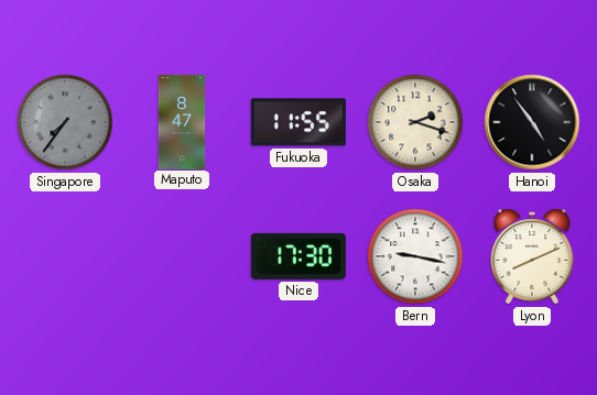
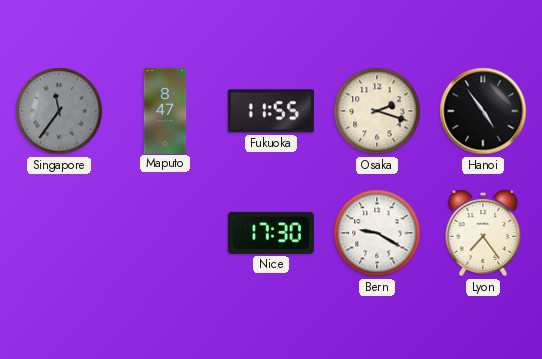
Singapore: 7:36 -> 11:36 (59, 111)
Bern: 9:17 -> 9:20 (377, 233)
Lyon: 8:11 -> 7:24 (483, 233)
